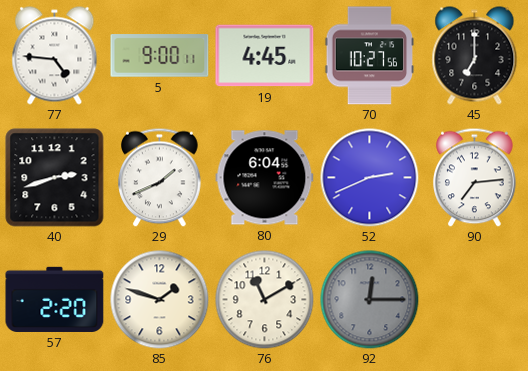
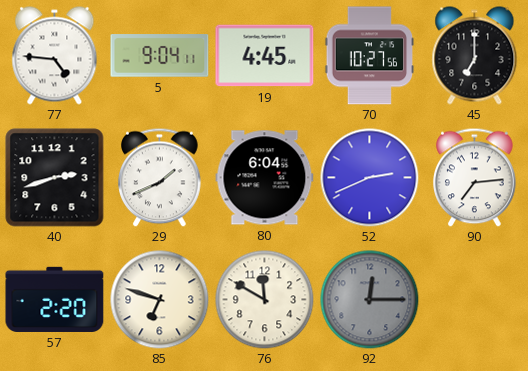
5: 9:00 -> 9:04 (160, 56)
85: 1:48 -> 6:48 (160, 300)
76: 11:10 -> 11:50 (265, 300)
